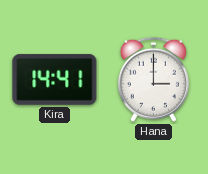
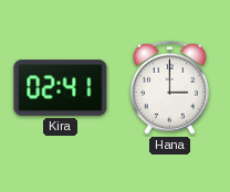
Kira: 14:41 -> 02:41 (61, 88)
